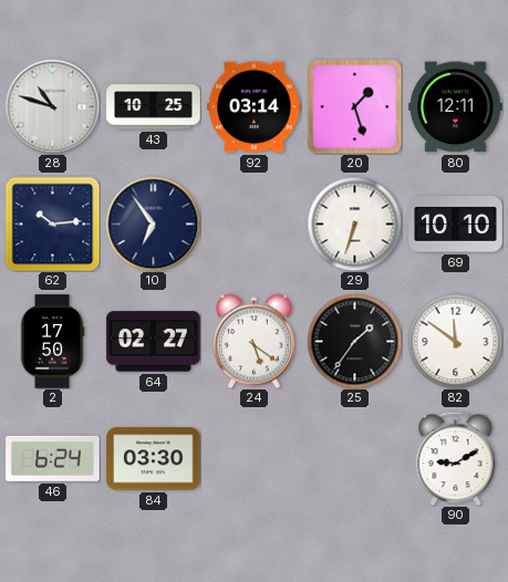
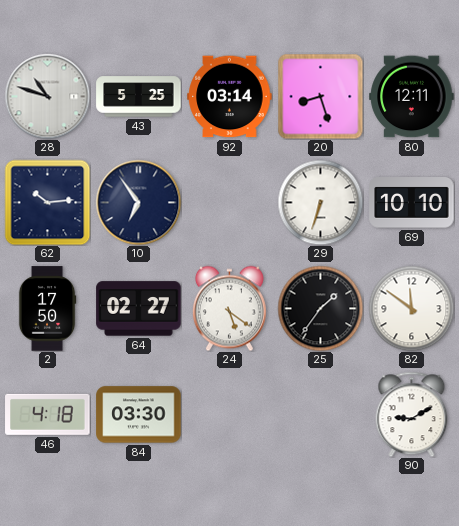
43: 10:25 -> 5:25 (139, 97)
20: 1:27 -> 8:27 (320, 96)
46: 6:24 -> 4:18 (48, 414)
